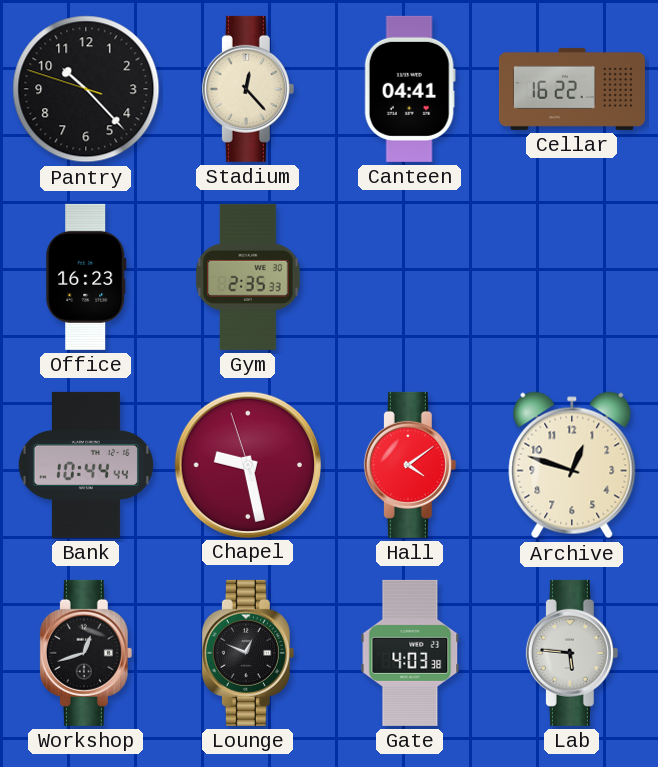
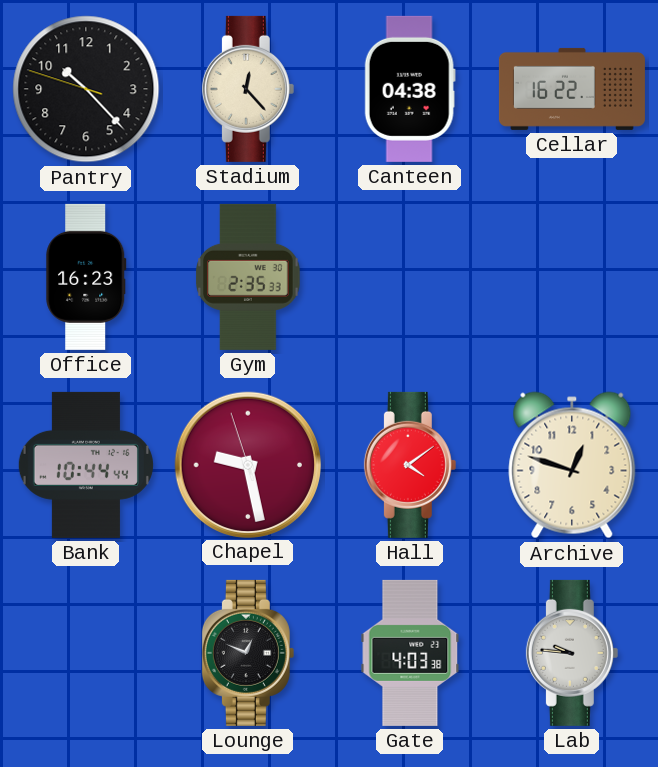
Canteen: 04:41 -> 04:38 (410, 89)
Workshop: 12:42 -> none (86, 653)
Lab: 5:46 -> 9:46 (572, 653)
